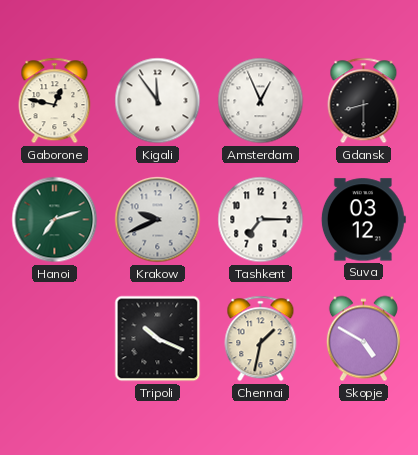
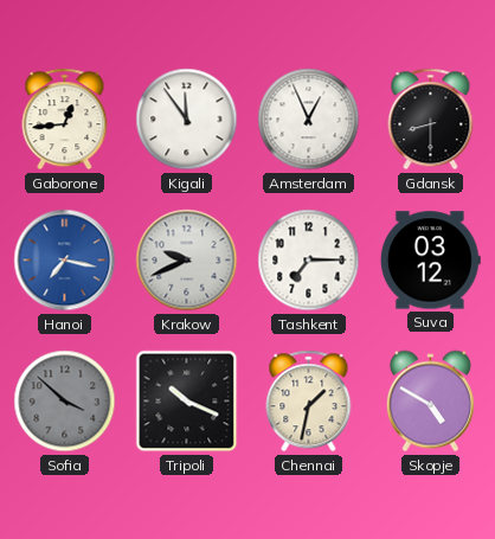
Gaborone: 12:47 -> 12:44 (65, 120)
Hanoi: 7:12 -> 7:17 (65, 261)
Hanoi dial: green -> blue (65, 261)
Sofia: none -> 3:52 (65, 402)
